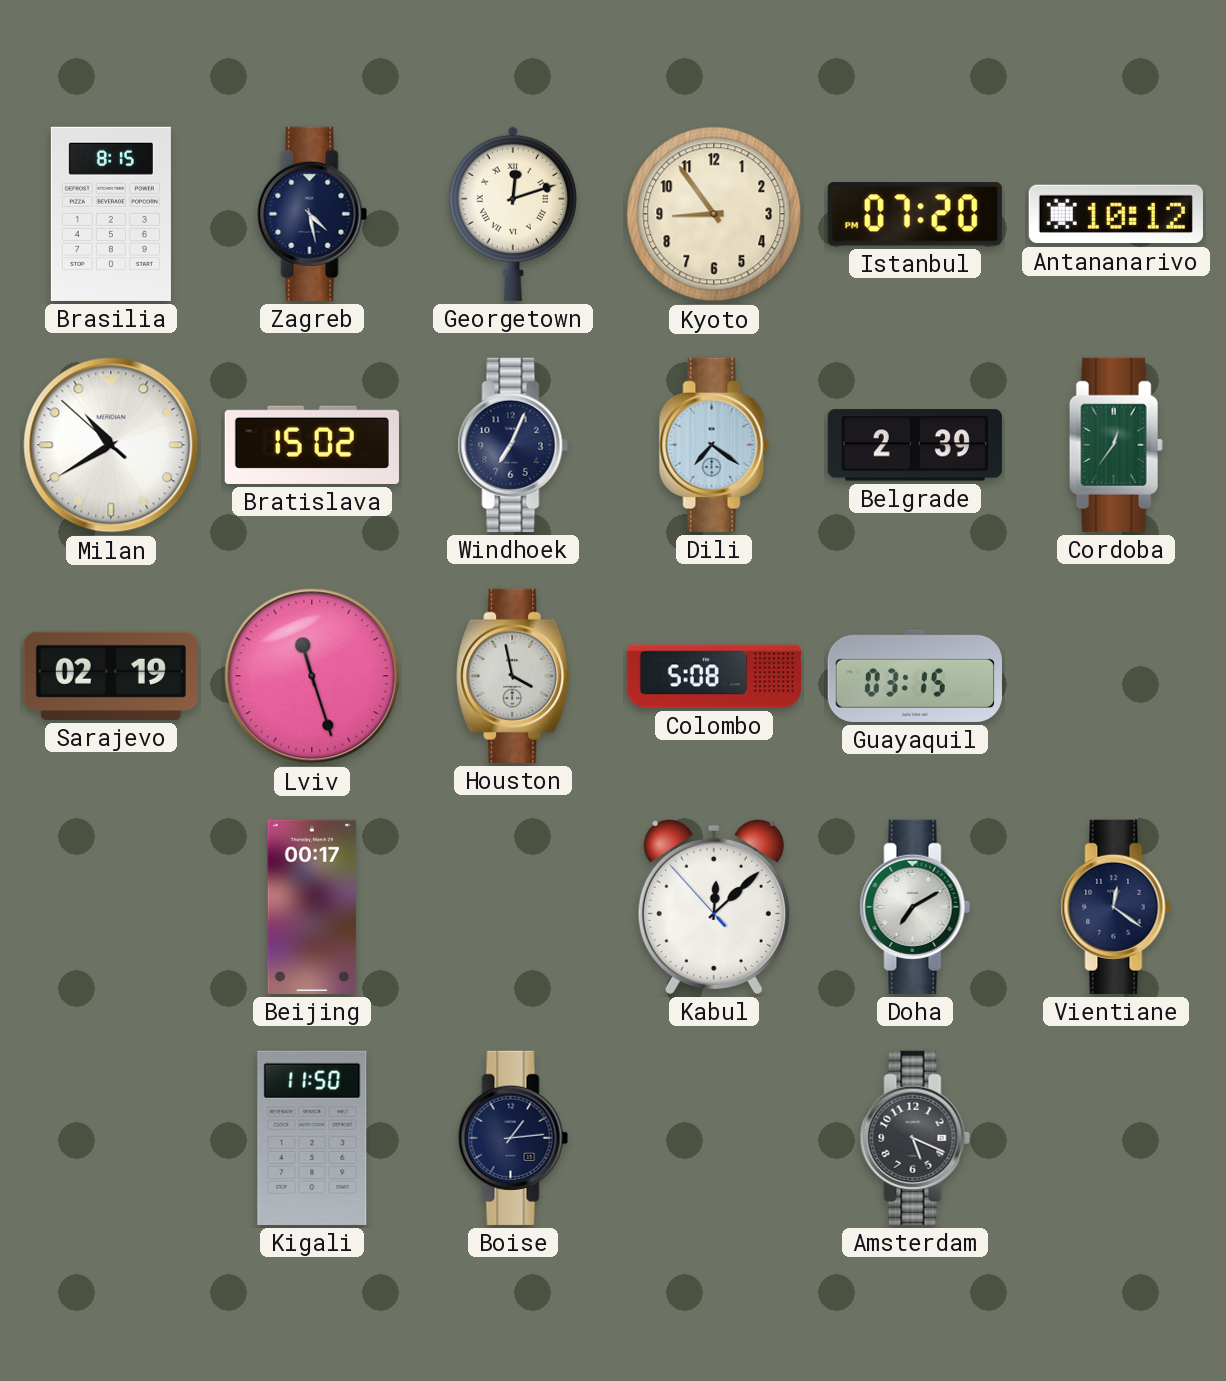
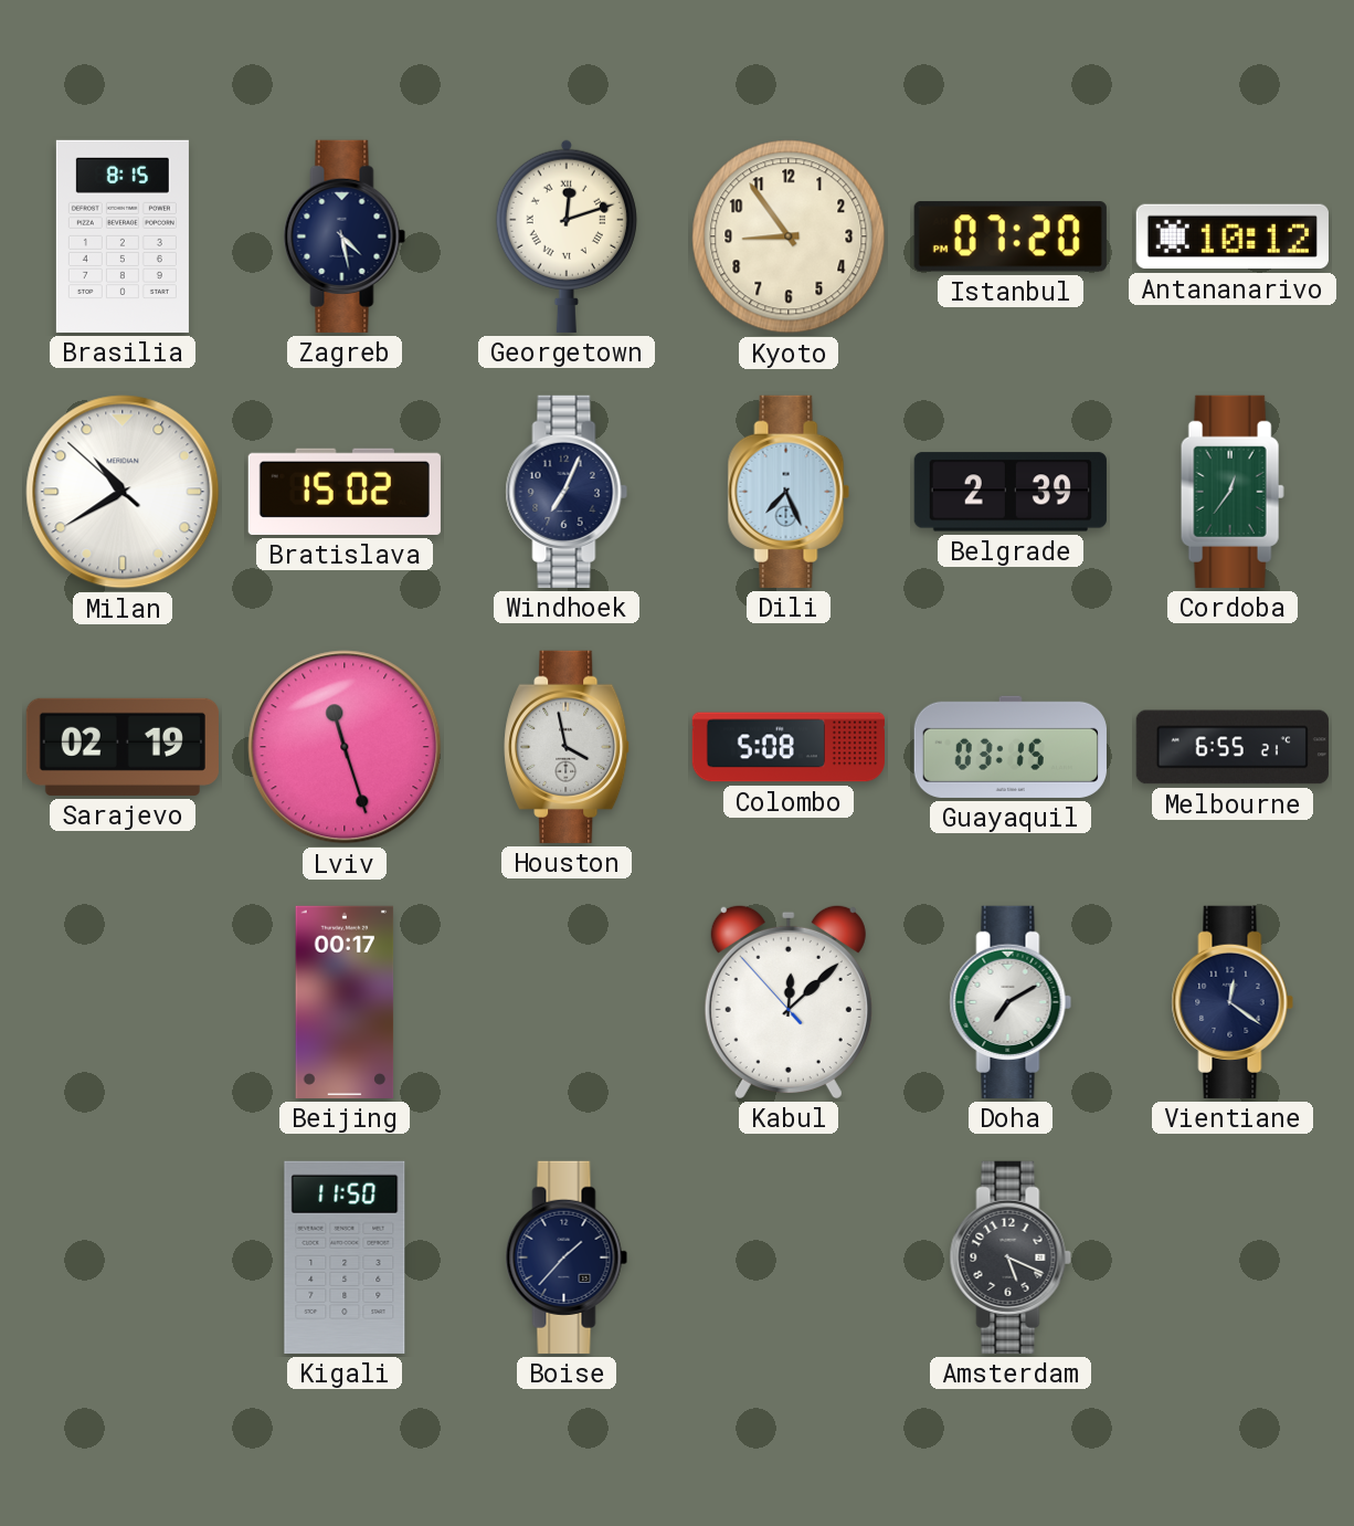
Dili: 7:21 -> 7:26 (789, 492)
Melbourne: none -> 6:55 (1233, 747)
Boise: 1:14 -> 1:37 (567, 1257)
